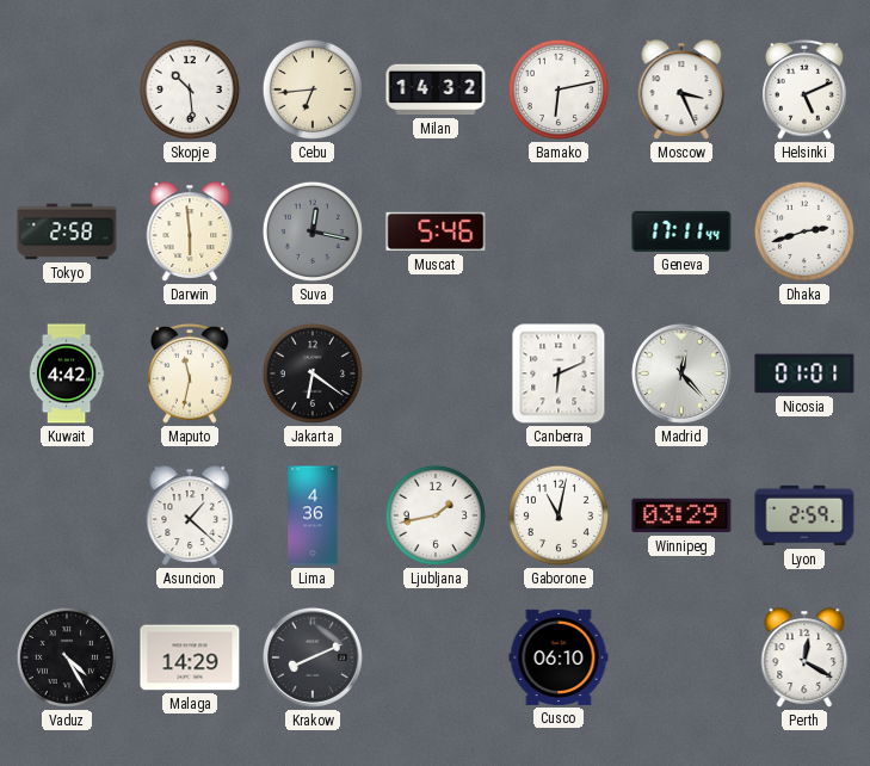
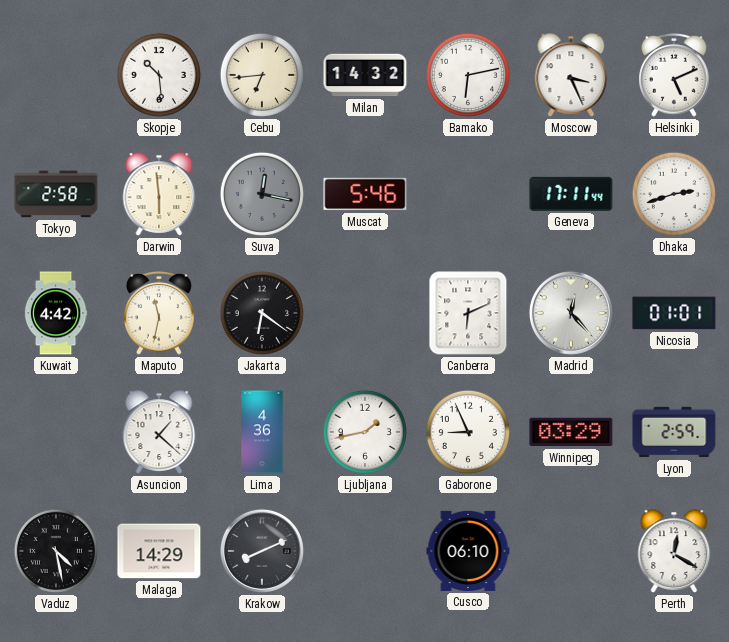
Gaborone: 11:02 -> 8:56 (468, 432)
Vaduz: 4:25 -> 4:28 (56, 551)
